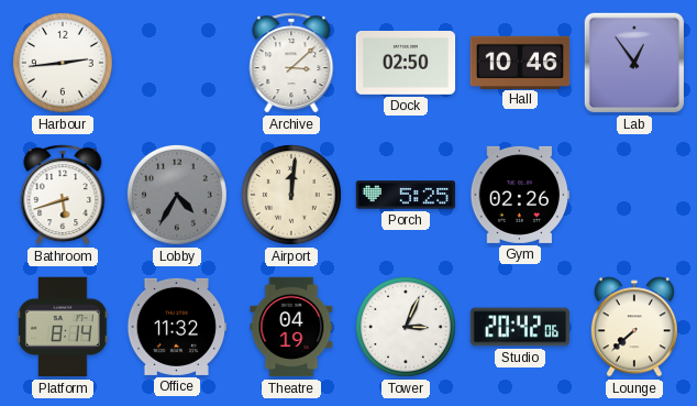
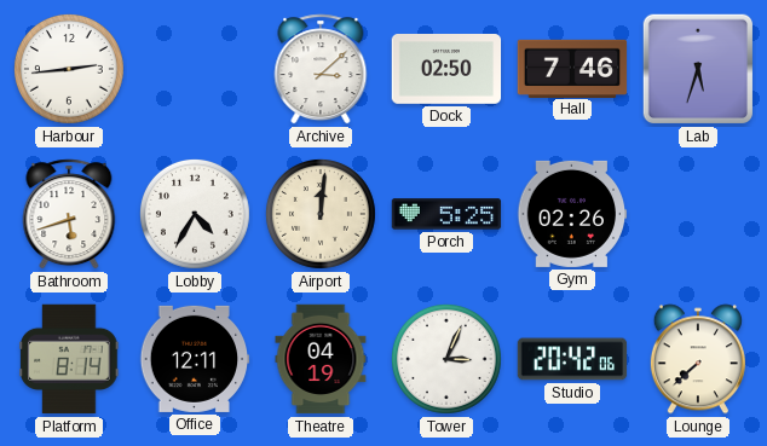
Hall: 10:46 -> 7:46 (572, 68)
Lab: 12:54 -> 5:33 (698, 69)
Lobby dial: grey -> white (195, 214)
Office: 11:32 -> 12:11 (195, 359)
